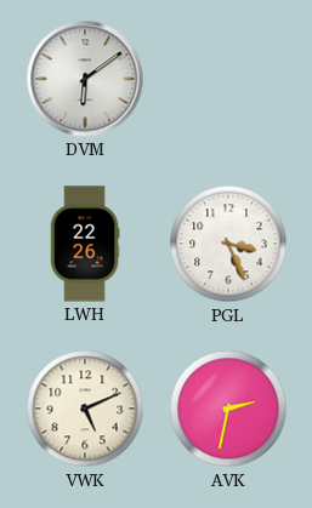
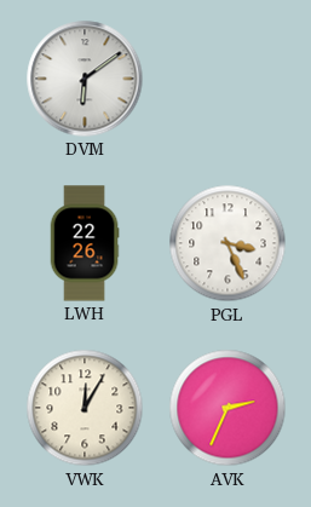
VWK: 5:11 -> 12:05 (85, 408)
AVK: 2:32 -> 2:34 (228, 408)
